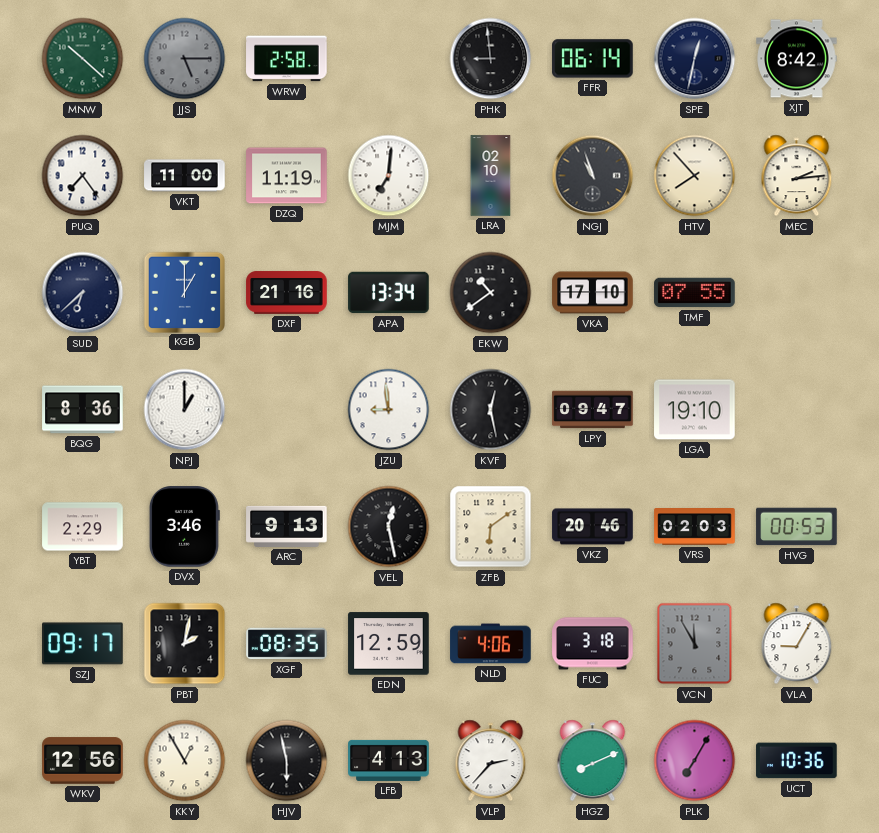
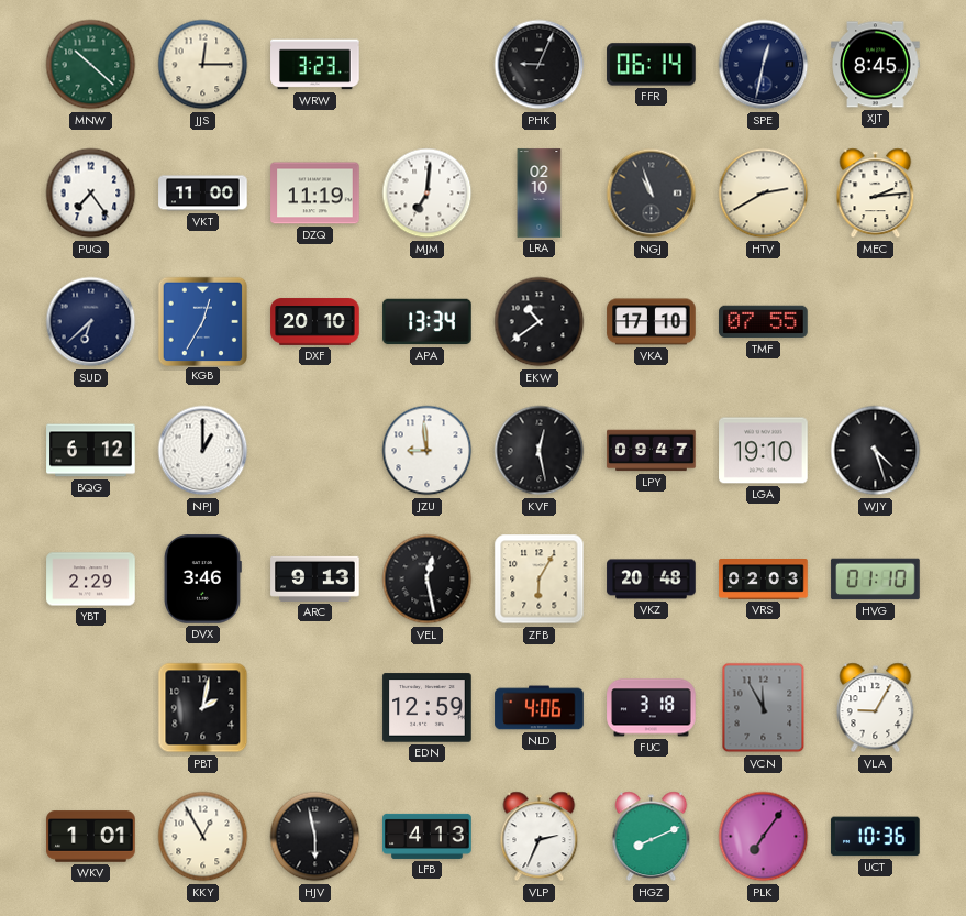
JJS: 5:15 -> 12:15 (203, 65)
JJS dial: grey -> cream (203, 65)
WRW: 2:58 -> 3:23 (315, 65)
PHK: 8:59 -> 9:04 (540, 65)
XJT: 8:42 -> 8:45 (876, 65)
HTV: 7:53 -> 2:40 (764, 194)
KGB: 1:00 -> 12:35 (202, 321)
DXF: 21:16 -> 20:10 (315, 322)
BQG: 8:36 -> 6:12 (91, 451)
WJY: none -> 4:27 (876, 451)
ZFB: 6:09 -> 6:05 (540, 580)
VKZ: 20:46 -> 20:48 (652, 580)
HVG: 00:53 -> 01:10 (876, 580)
SZJ: 09:17 -> none (83, 644)
XGF: 08:35 -> none (287, 644)
WKV: 12:56 -> 1:01 (91, 837)
VLP: 2:37 -> 2:34 (540, 837)
PLK: 7:05 -> 7:06 (764, 837)
